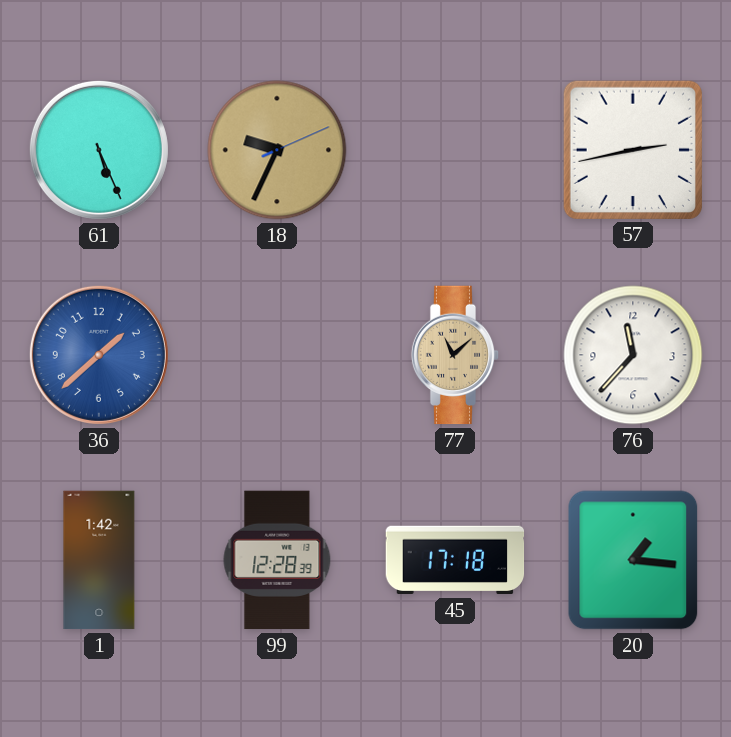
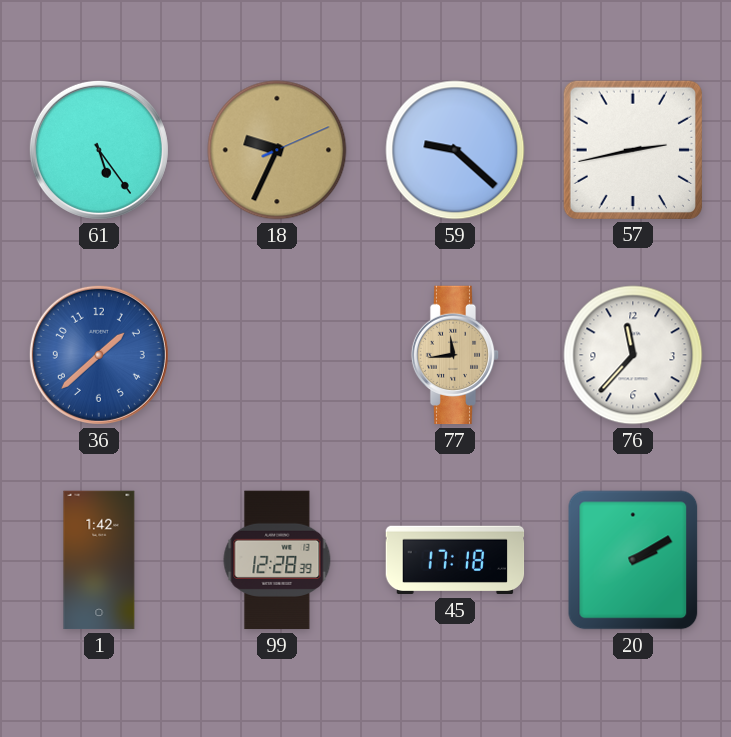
61: 5:26 -> 5:24 (99, 150)
59: none -> 9:22 (455, 150)
77: 11:08 -> 11:44 (455, 355)
20: 1:16 -> 2:10 (633, 560)
